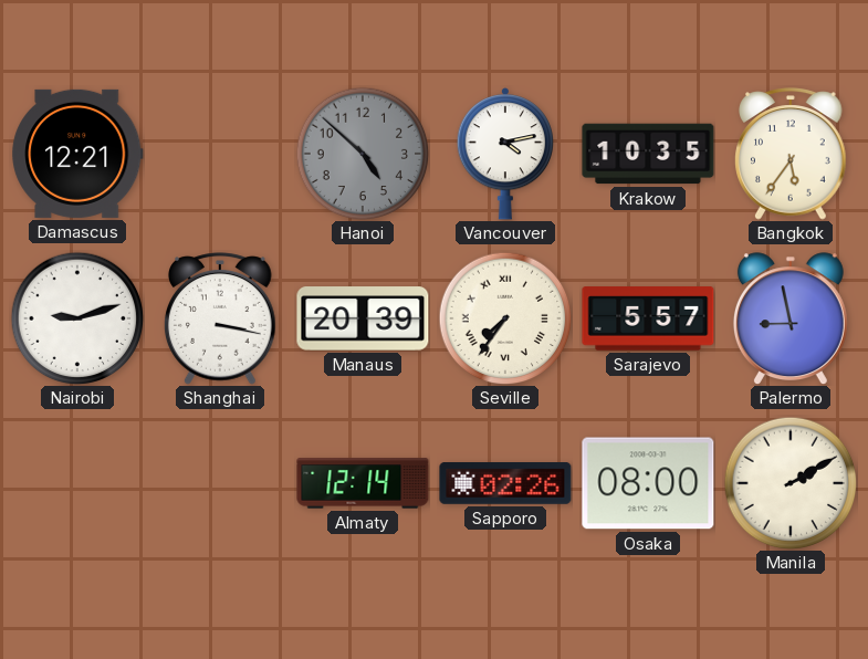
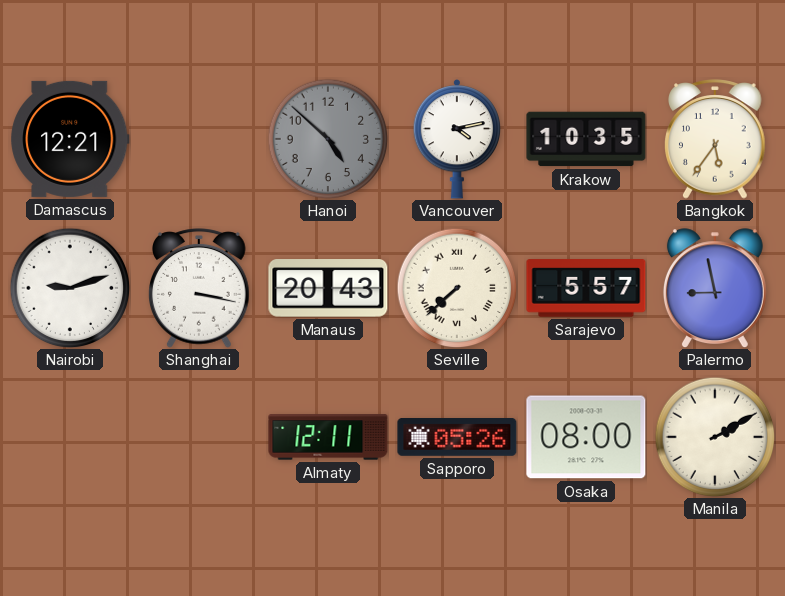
Manaus: 20:39 -> 20:43 (328, 288)
Seville: 7:36 -> 7:38 (457, 288)
Almaty: 12:14 -> 12:11 (328, 437)
Sapporo: 02:26 -> 05:26 (457, 438)
